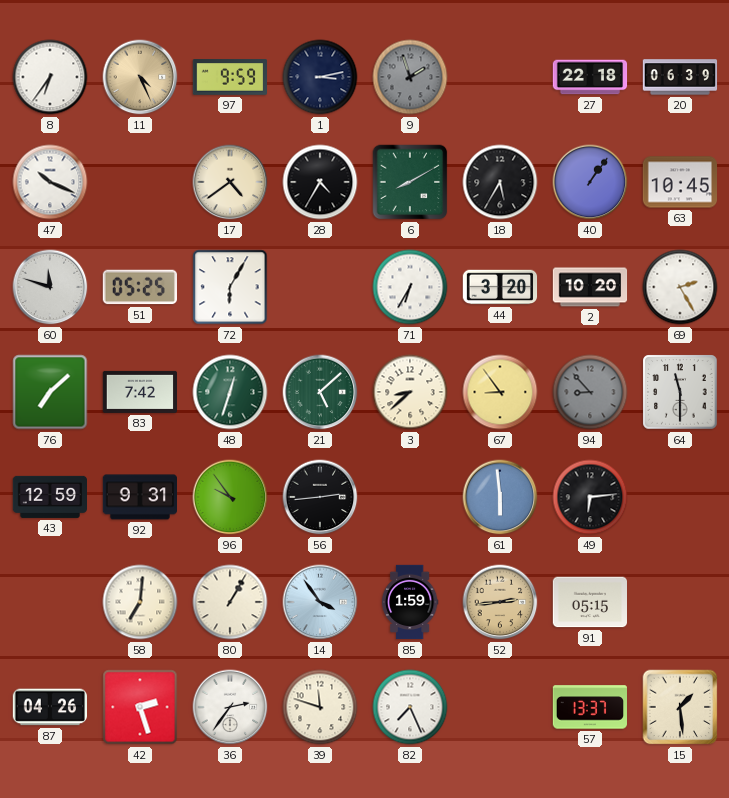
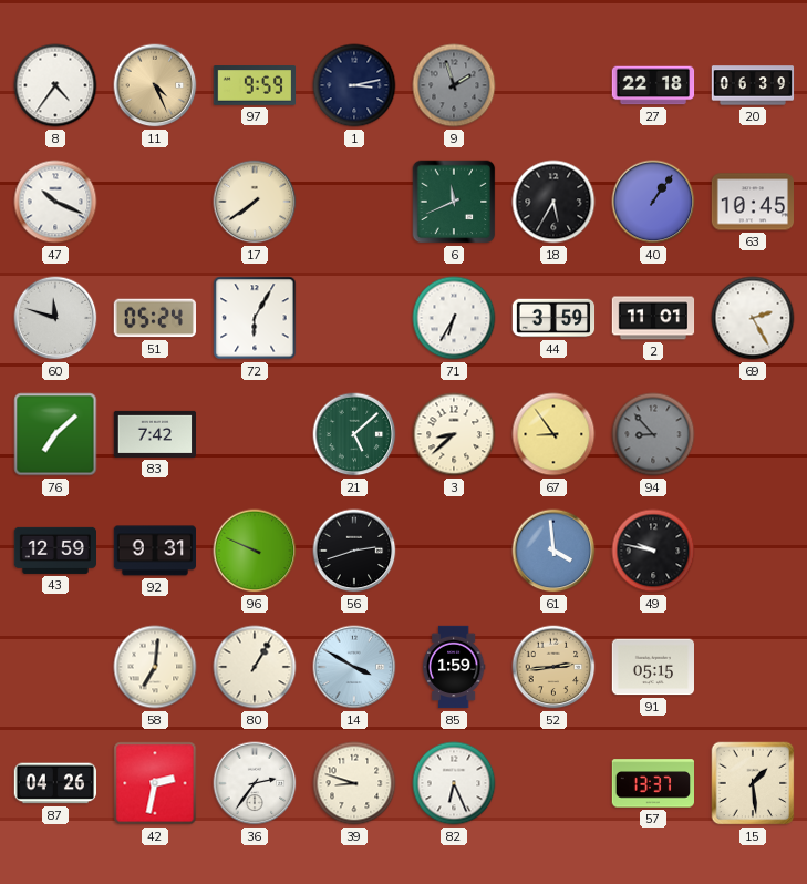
8: 6:36 -> 4:36 (55, 85)
17: 4:39 -> 7:39 (255, 202)
28: 4:35 -> none (320, 182)
6: 8:10 -> 11:41 (454, 202)
51: 05:25 -> 05:24 (154, 318)
44: 3:20 -> 3:59 (553, 318)
2: 10:20 -> 11:01 (653, 318)
48: 12:33 -> none (230, 392)
64: 11:30 -> none (680, 392)
96: 9:54 -> 9:49 (255, 551)
56: 2:44 -> 2:42 (354, 551)
61: 5:59 -> 3:59 (553, 551)
49: 6:14 -> 9:47 (653, 551)
14: 3:54 -> 3:50 (354, 667)
42: 2:27 -> 2:32 (155, 783)
39: 11:48 -> 8:48 (354, 783)
82: 7:26 -> 6:26 (454, 783)
